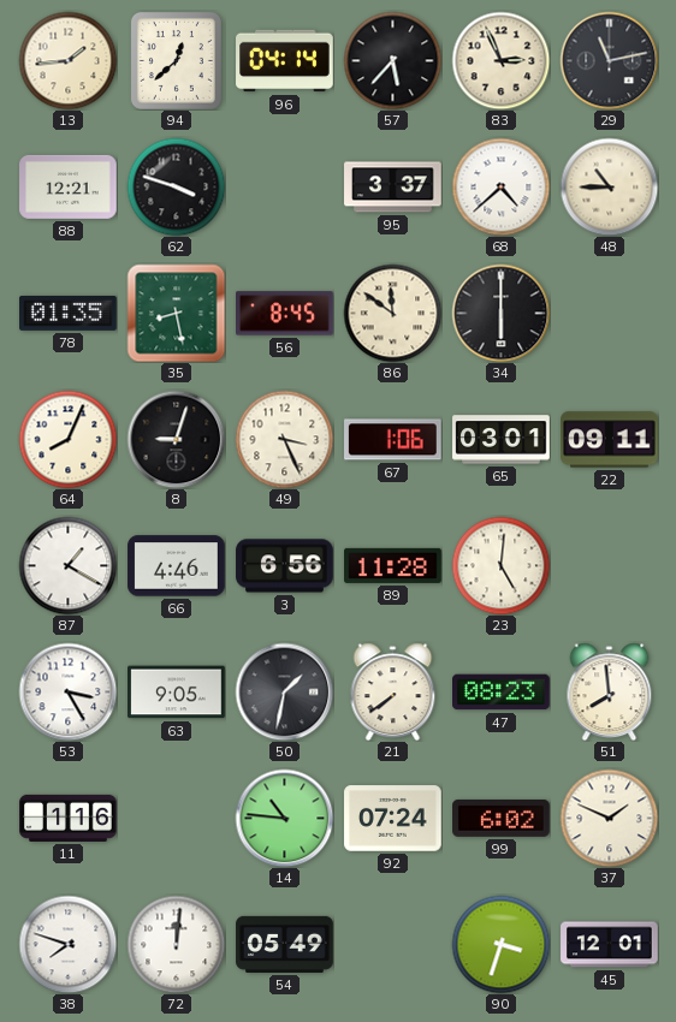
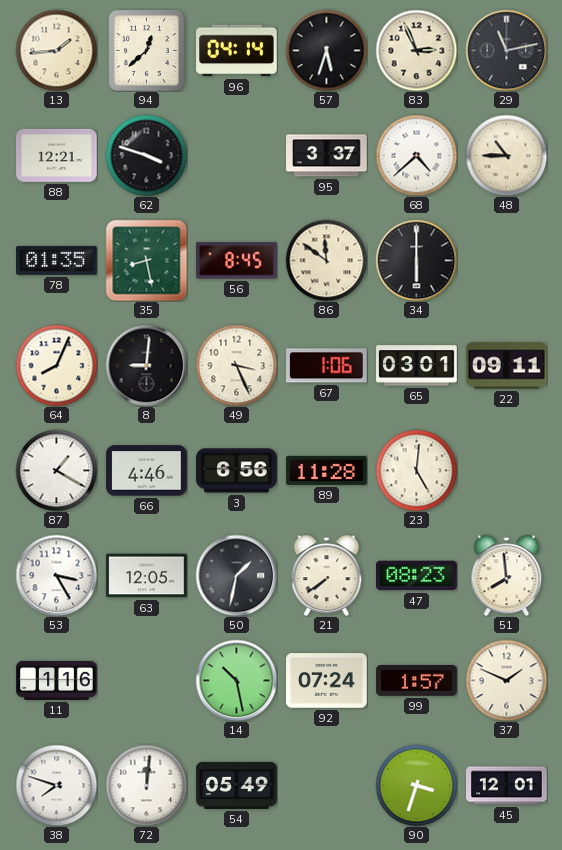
57: 5:37 -> 5:33 (326, 50)
8: 9:03 -> 9:01 (146, 365)
63: 9:05 -> 12:05 (147, 576)
14: 10:46 -> 10:28 (236, 680)
99: 6:02 -> 1:57 (417, 680)
